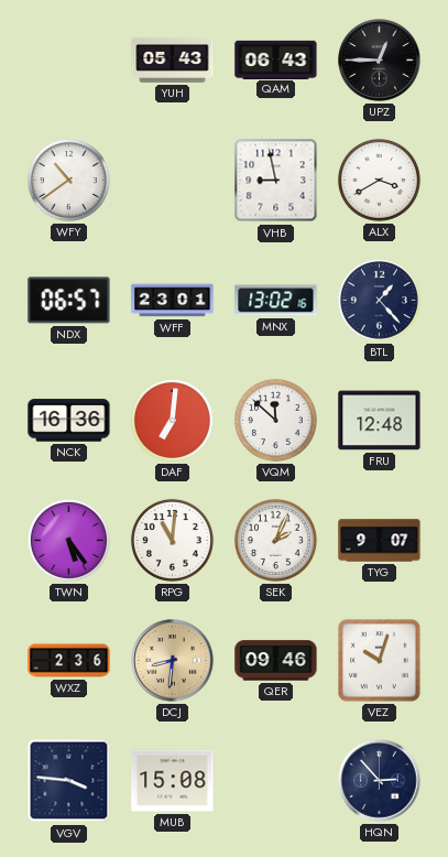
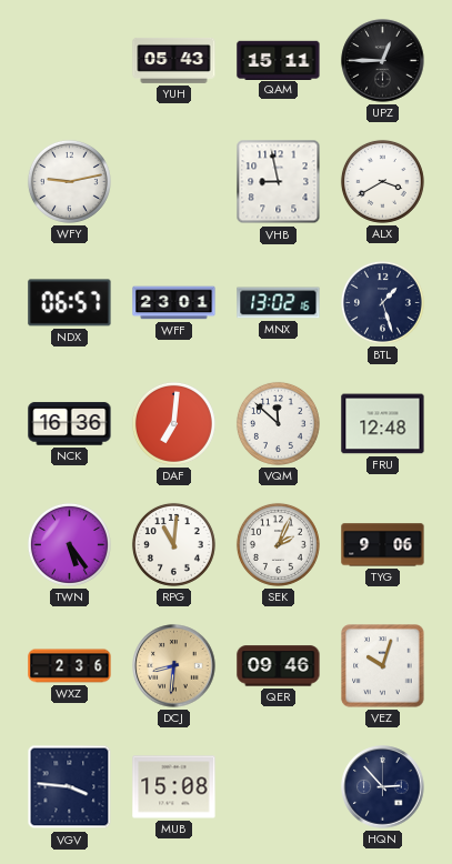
QAM: 06:43 -> 15:11 (279, 60)
WFY: 10:39 -> 9:13 (69, 181)
BTL: 1:23 -> 1:27 (382, 302)
TYG: 9:07 -> 9:06 (383, 545)
